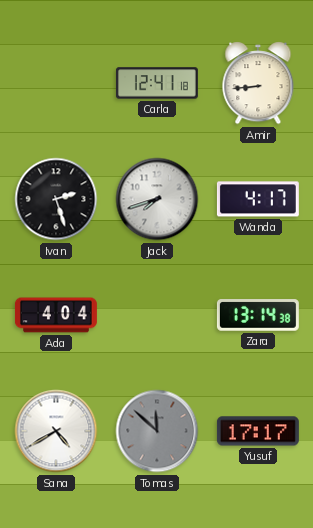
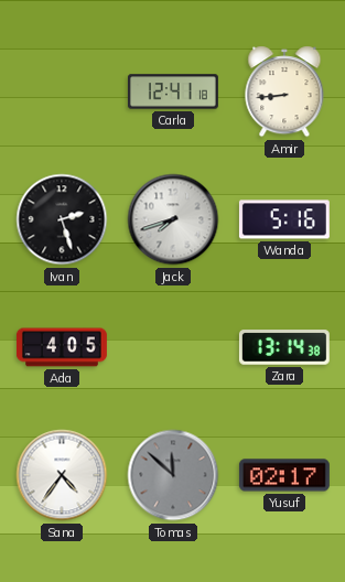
Wanda: 4:17 -> 5:16 (284, 219)
Ada: 4:04 -> 4:05 (62, 347)
Sana: 4:40 -> 4:36 (62, 475)
Yusuf: 17:17 -> 02:17 (284, 475)
